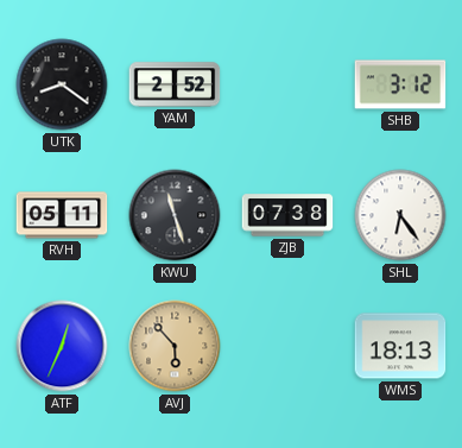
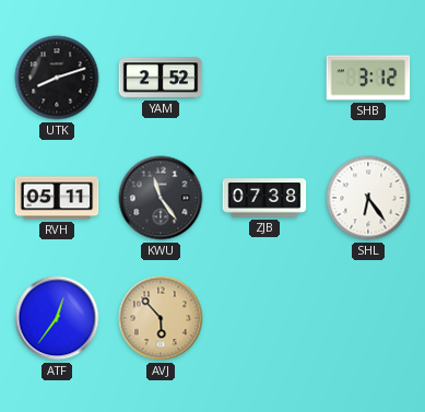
UTK: 8:21 -> 8:12 (57, 78)
KWU: 11:27 -> 11:24 (161, 198)
ATF: 12:34 -> 12:36 (57, 318)
WMS: 18:13 -> none (400, 346)
